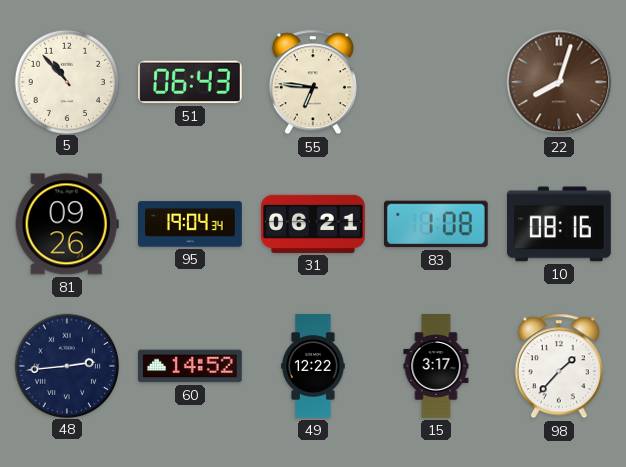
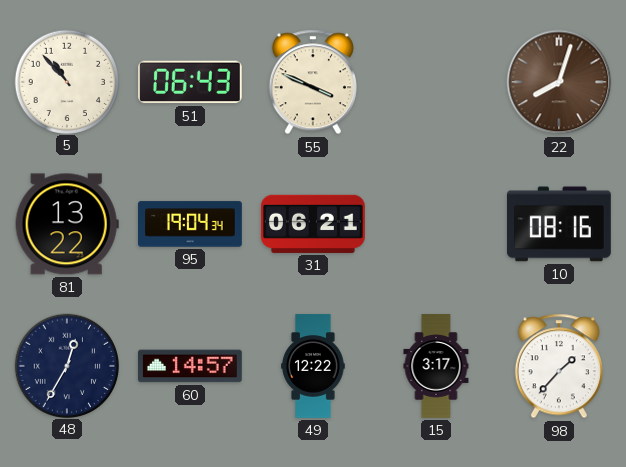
55: 6:46 -> 3:49 (313, 82)
81: 09:26 -> 13:22 (67, 224)
83: 1:08 -> none (436, 224)
48: 2:44 -> 12:35 (66, 365)
60: 14:52 -> 14:57 (191, 366)
